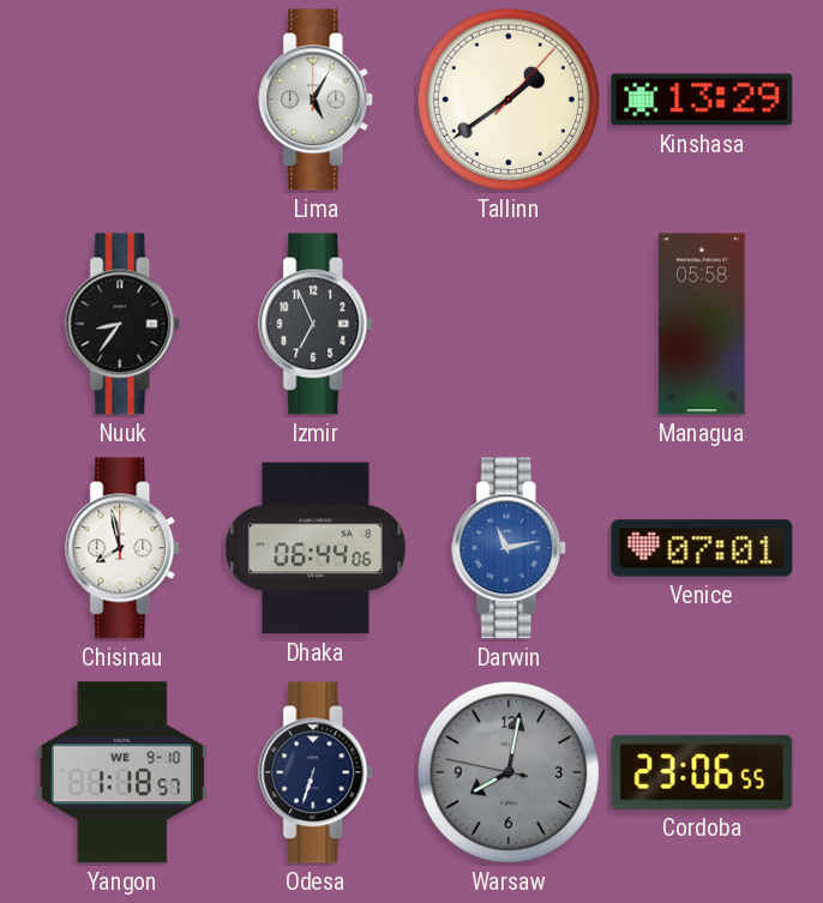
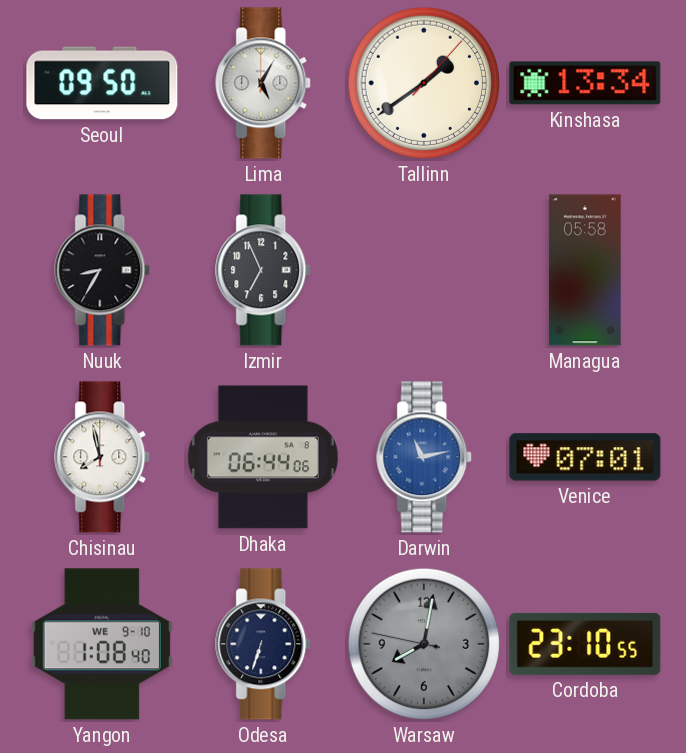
Seoul: none -> 09:50 (102, 83)
Kinshasa: 13:29 -> 13:34 (585, 83)
Nuuk: 8:36 -> 8:35 (103, 270)
Yangon: 1:18 -> 1:08 (102, 644)
Cordoba: 23:06 -> 23:10 (585, 644)
